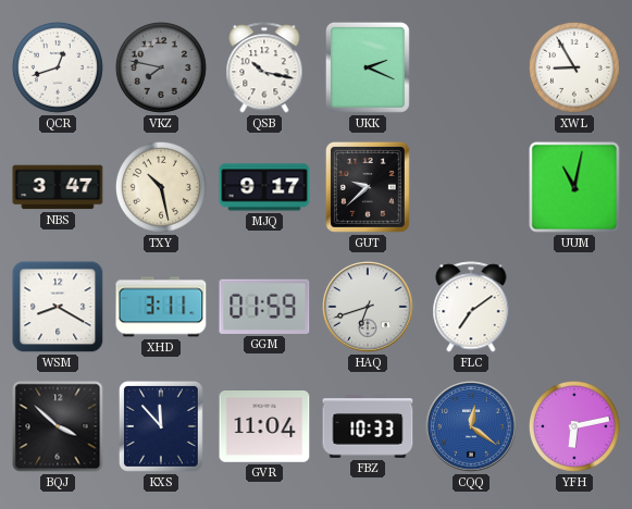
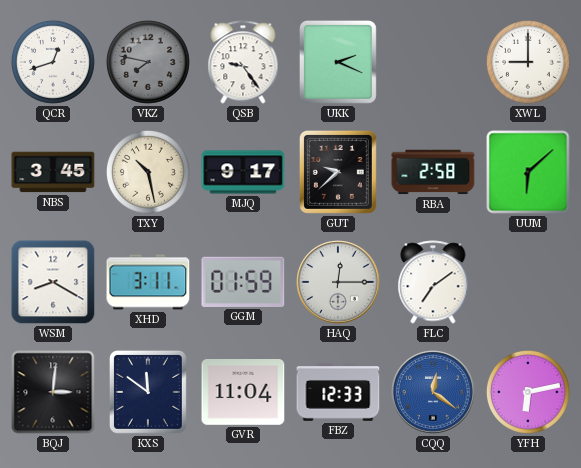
QSB: 10:17 -> 9:24 (243, 62)
XWL: 8:55 -> 9:00 (528, 62)
NBS: 3:47 -> 3:45 (53, 172)
RBA: none -> 2:58 (433, 172)
UUM: 11:02 -> 6:08 (528, 172)
HAQ: 6:42 -> 12:15 (338, 282)
BQJ: 3:52 -> 3:01 (53, 392)
KXS: 11:53 -> 11:51 (148, 392)
FBZ: 10:33 -> 12:33 (338, 392)
